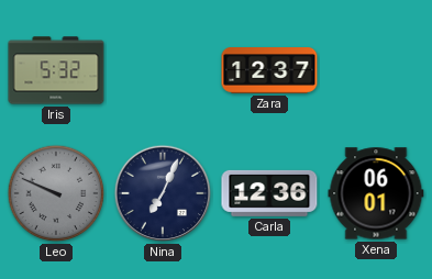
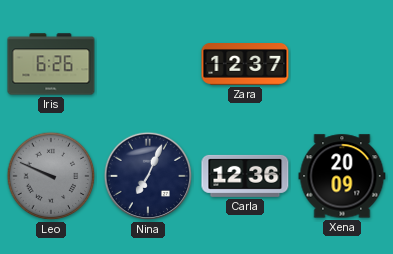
Iris: 5:32 -> 6:26 (51, 64)
Xena: 06:01 -> 20:09 (342, 176)
